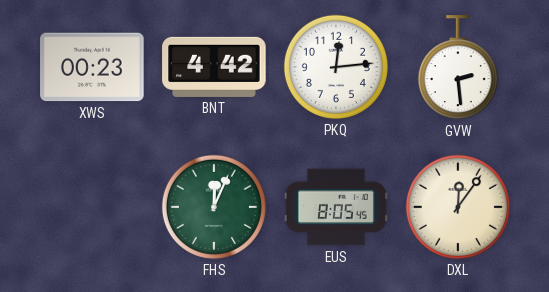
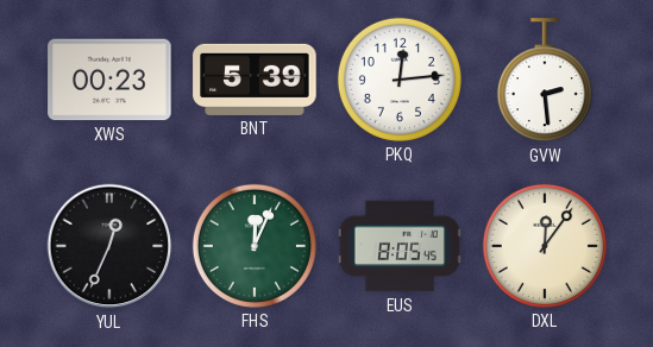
BNT: 4:42 -> 5:39 (255, 80)
YUL: none -> 12:34 (109, 246)
